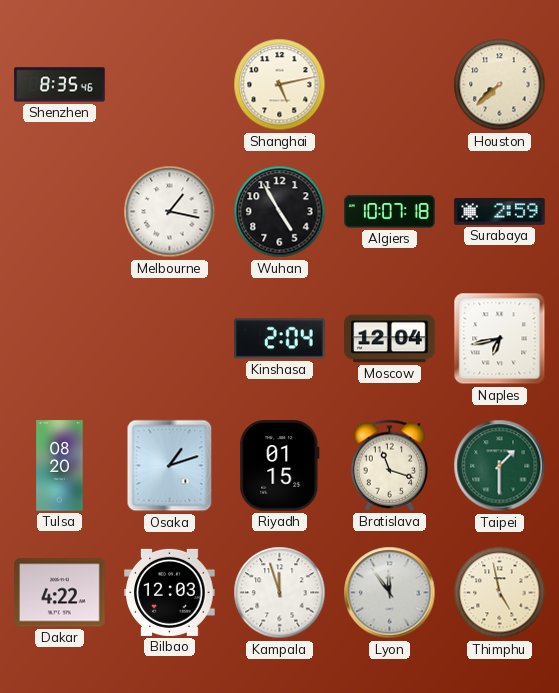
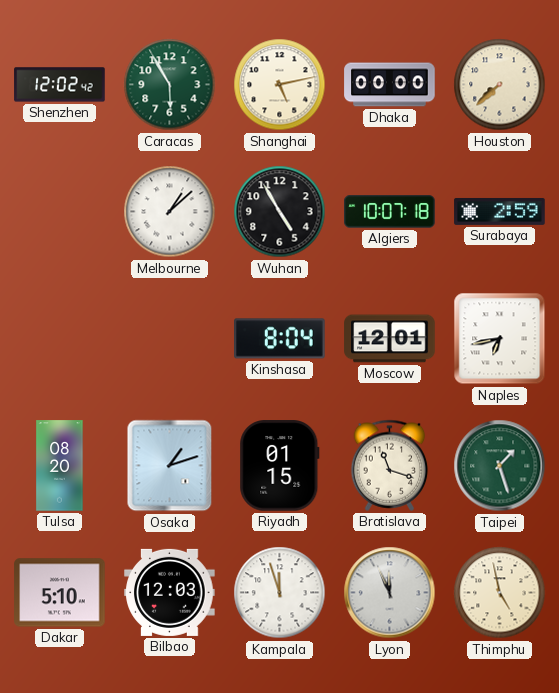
Shenzhen: 8:35 -> 12:02 (60, 85)
Caracas: none -> 5:55 (170, 85)
Dhaka: none -> 00:00 (390, 85)
Melbourne: 1:17 -> 1:08 (170, 212)
Kinshasa: 2:04 -> 8:04 (280, 339)
Moscow: 12:04 -> 12:01 (390, 339)
Taipei: 1:30 -> 1:27 (500, 466)
Dakar: 4:22 -> 5:10 (60, 593)
Lyon: 11:54 -> 11:56 (390, 593)
